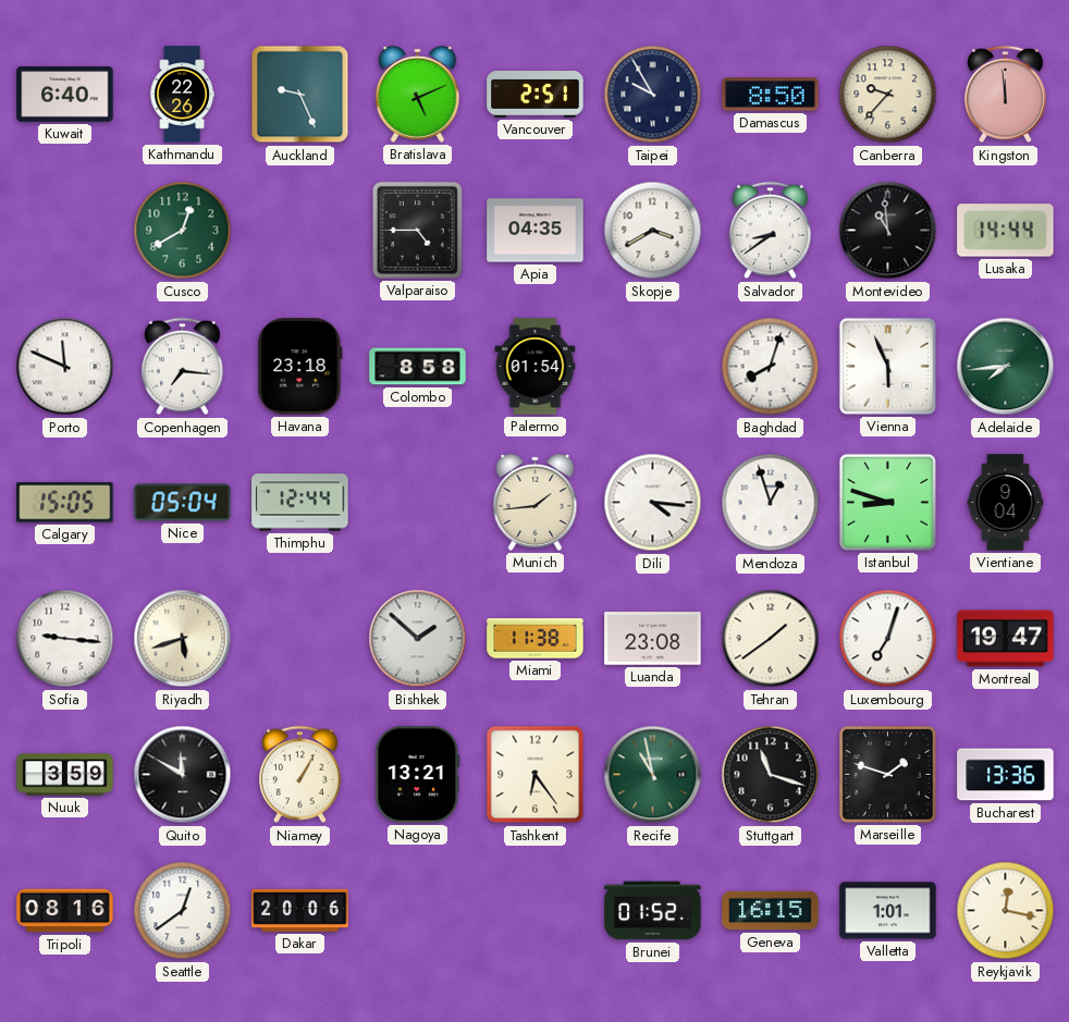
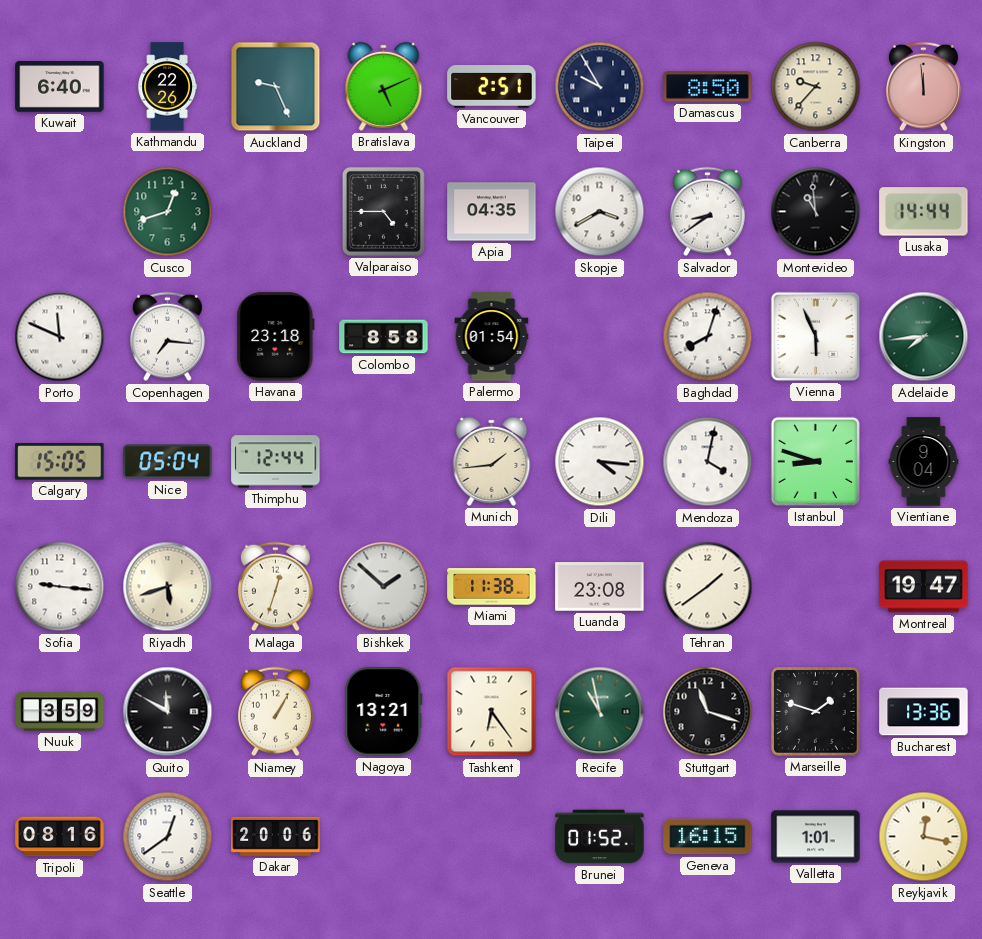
Cusco: 12:40 -> 12:42 (168, 212)
Mendoza: 12:57 -> 4:02 (708, 462)
Malaga: none -> 12:33 (275, 587)
Luxembourg: 7:03 -> none (888, 639)
